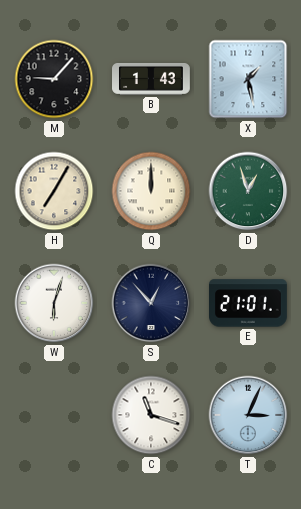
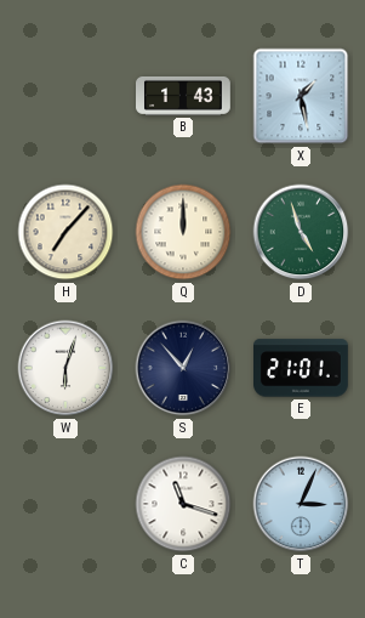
M: 9:07 -> none (54, 79)
H: 7:05 -> 7:07 (65, 232)
D: 12:57 -> 4:57 (301, 232)
